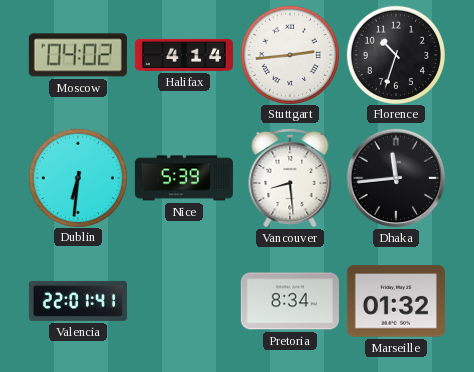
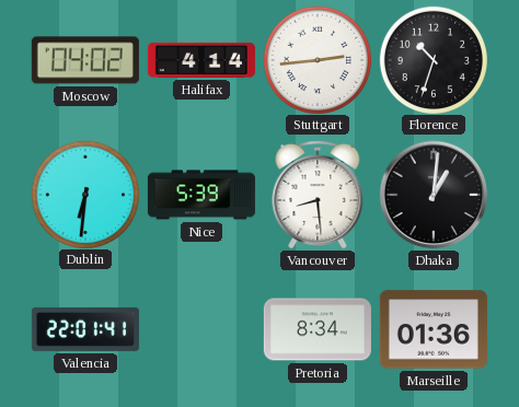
Dhaka: 11:44 -> 1:01 (434, 195)
Marseille: 01:32 -> 01:36 (434, 329)
